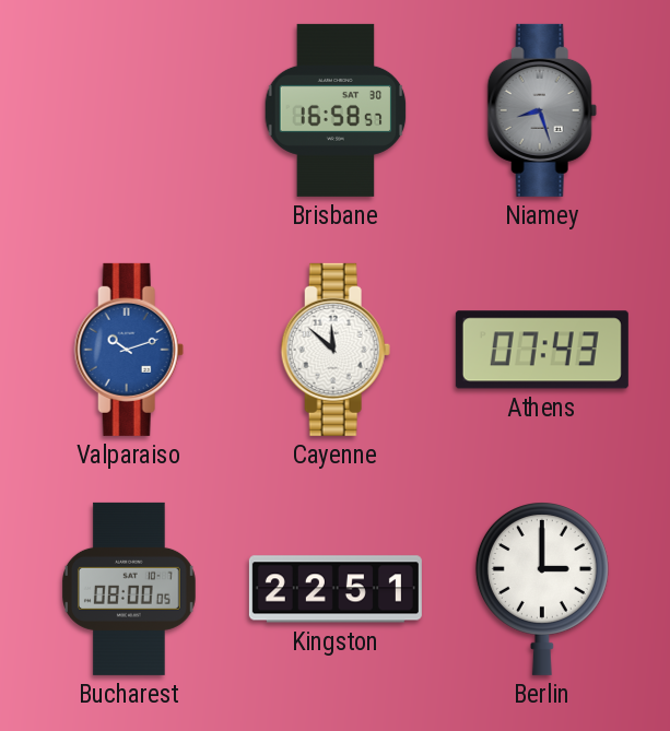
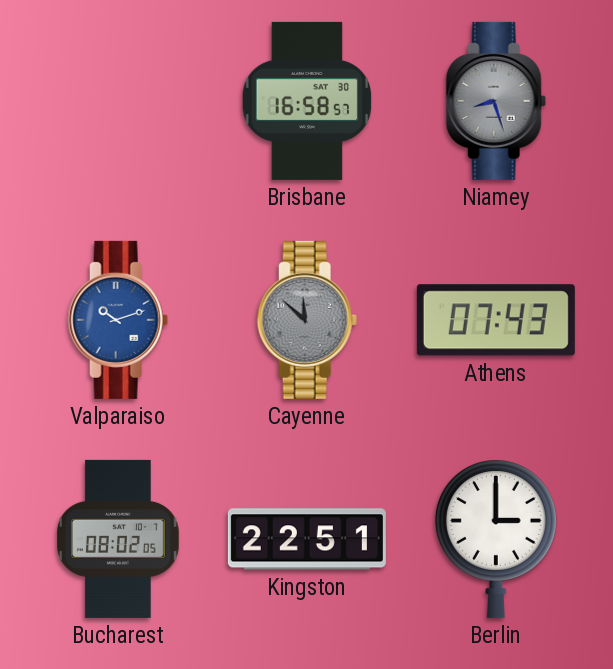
Cayenne dial: white -> grey (307, 320)
Bucharest: 08:00 -> 08:02 (119, 539)
